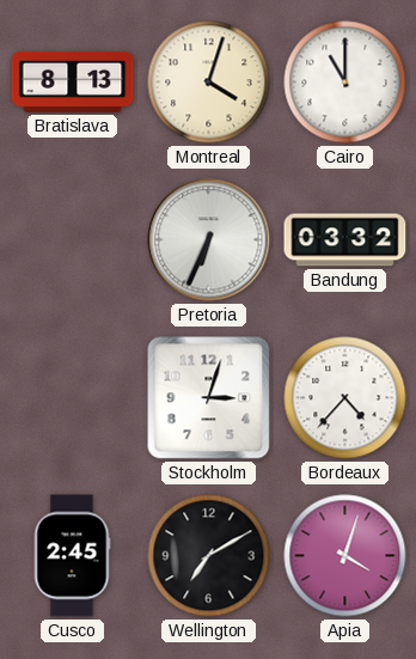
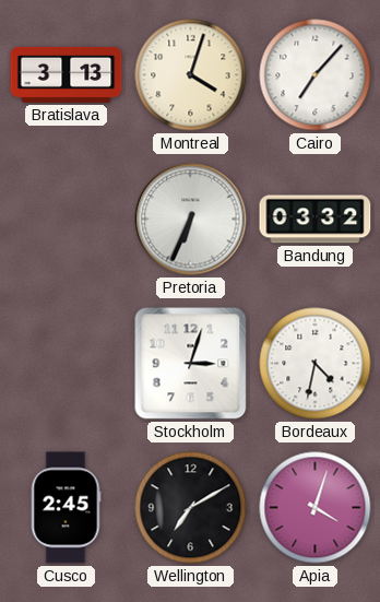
Bratislava: 8:13 -> 3:13 (67, 74)
Cairo: 11:00 -> 7:07 (316, 75)
Bordeaux: 4:37 -> 4:32 (316, 364)
